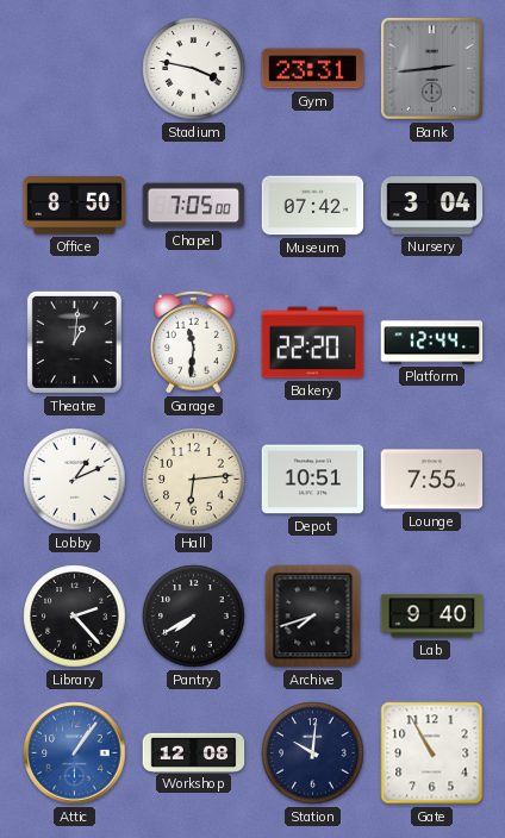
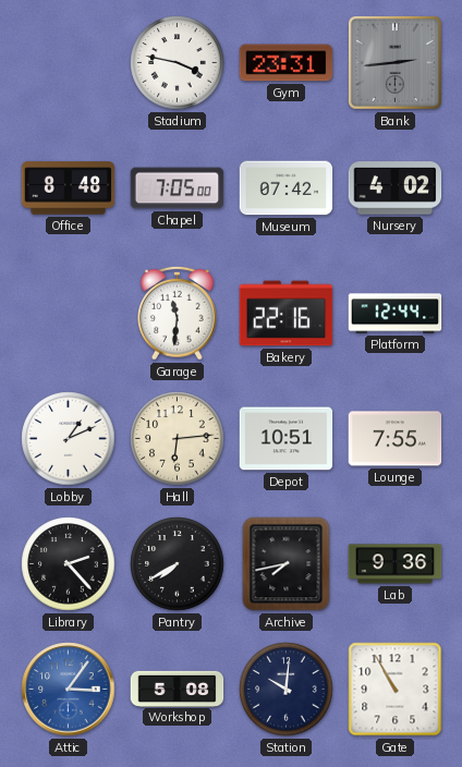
Office: 8:50 -> 8:48 (69, 188)
Nursery: 3:04 -> 4:02 (396, 188)
Theatre: 1:01 -> none (74, 342)
Bakery: 22:20 -> 22:16 (287, 314)
Archive: 7:42 -> 7:43 (287, 564)
Lab: 9:40 -> 9:36 (396, 564)
Attic: 1:06 -> 3:06 (69, 690)
Workshop: 12:08 -> 5:08 (178, 689)
